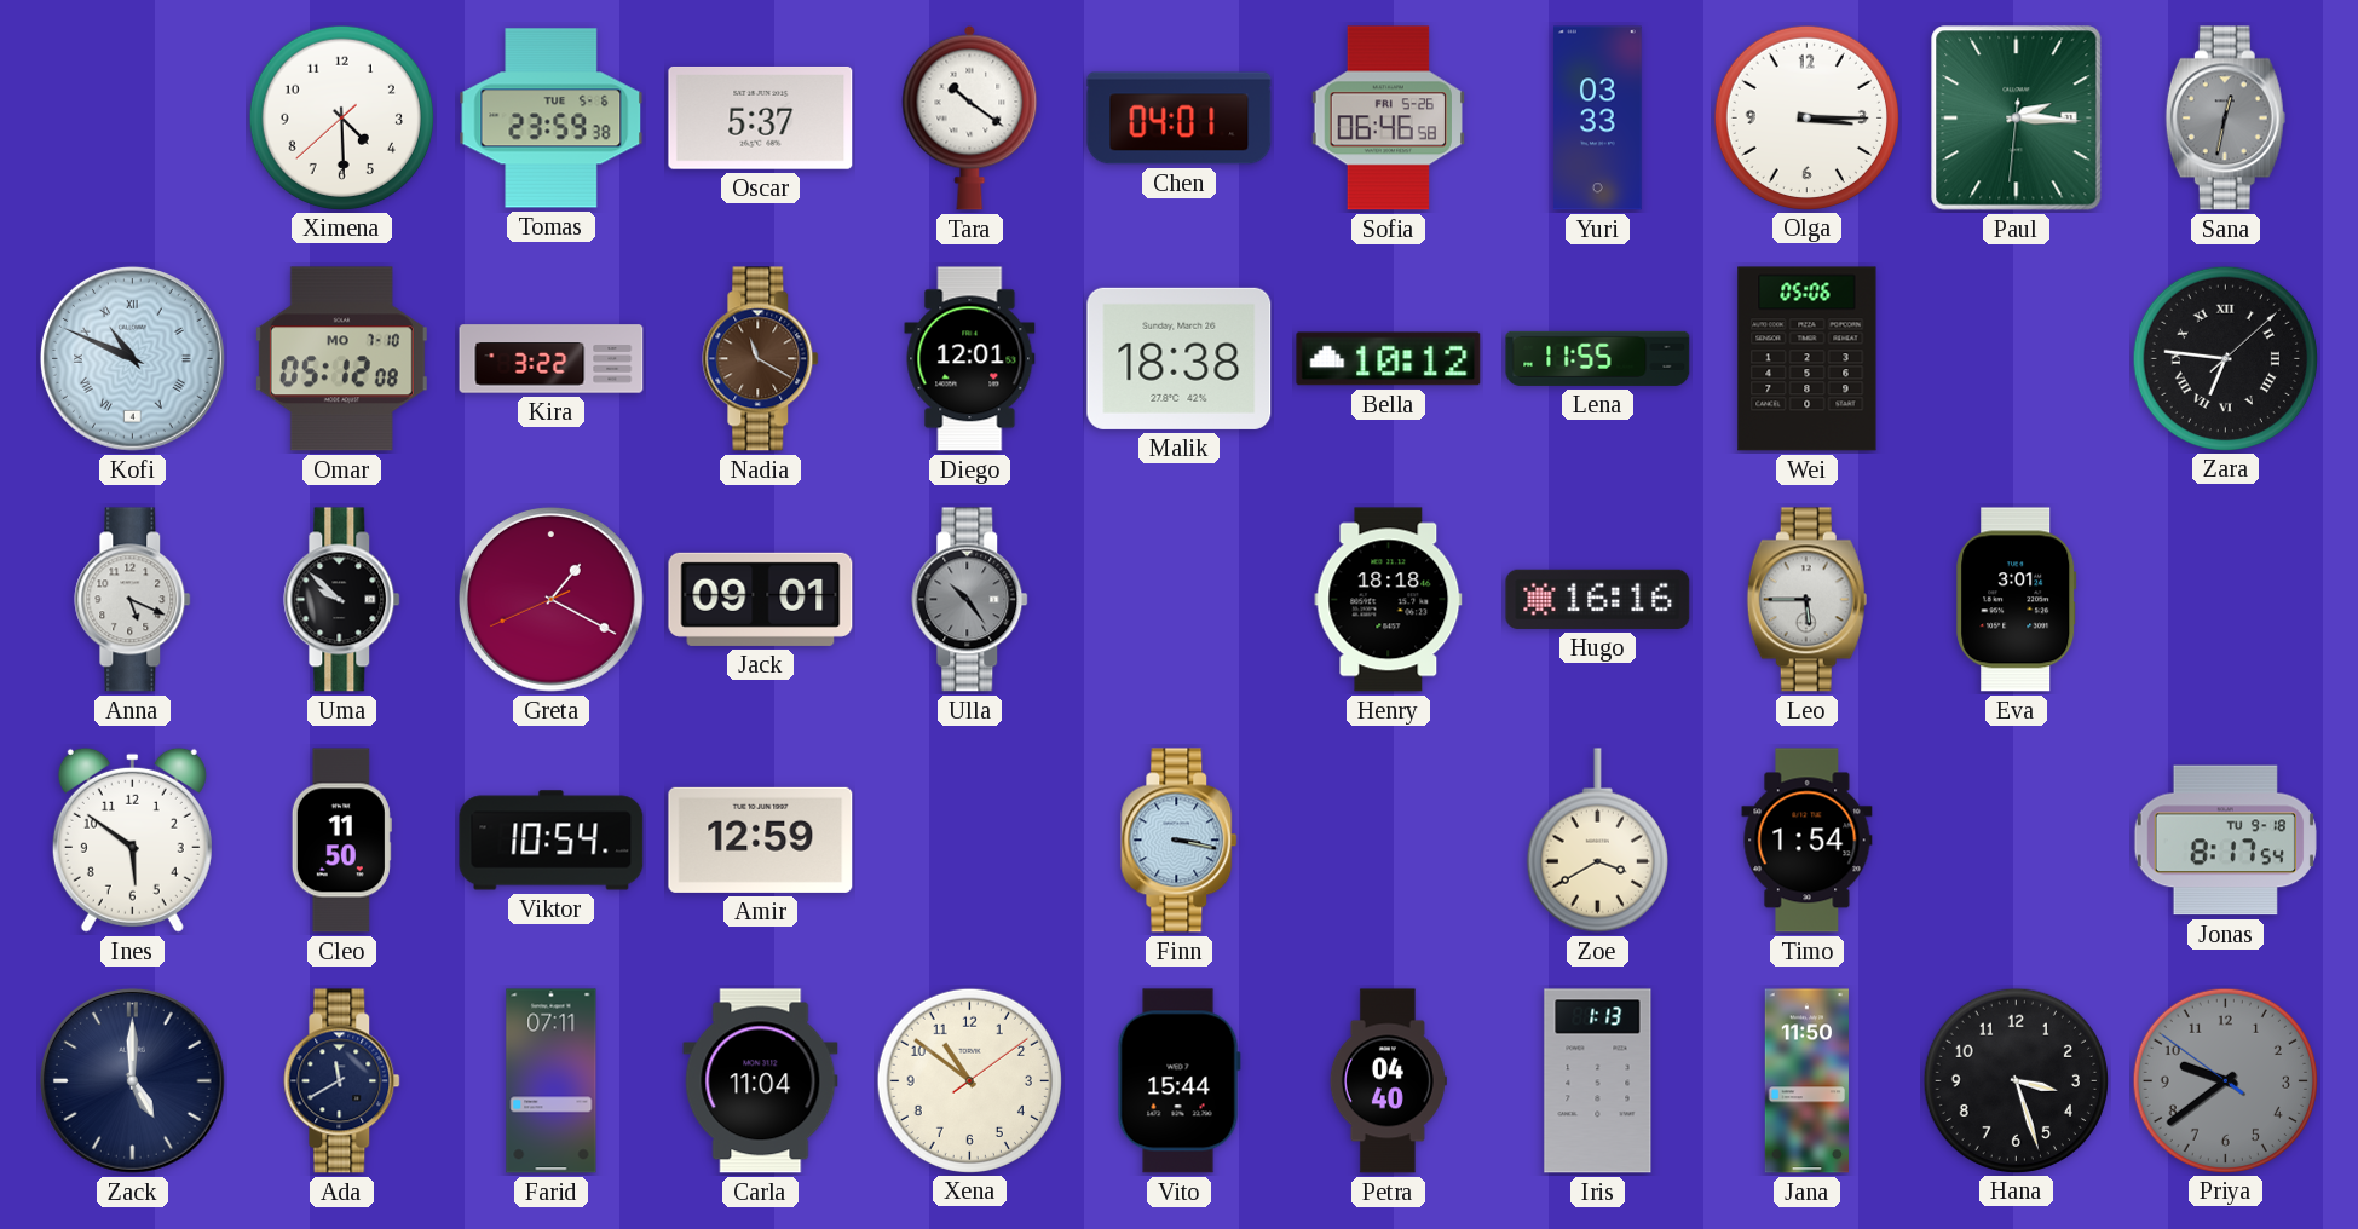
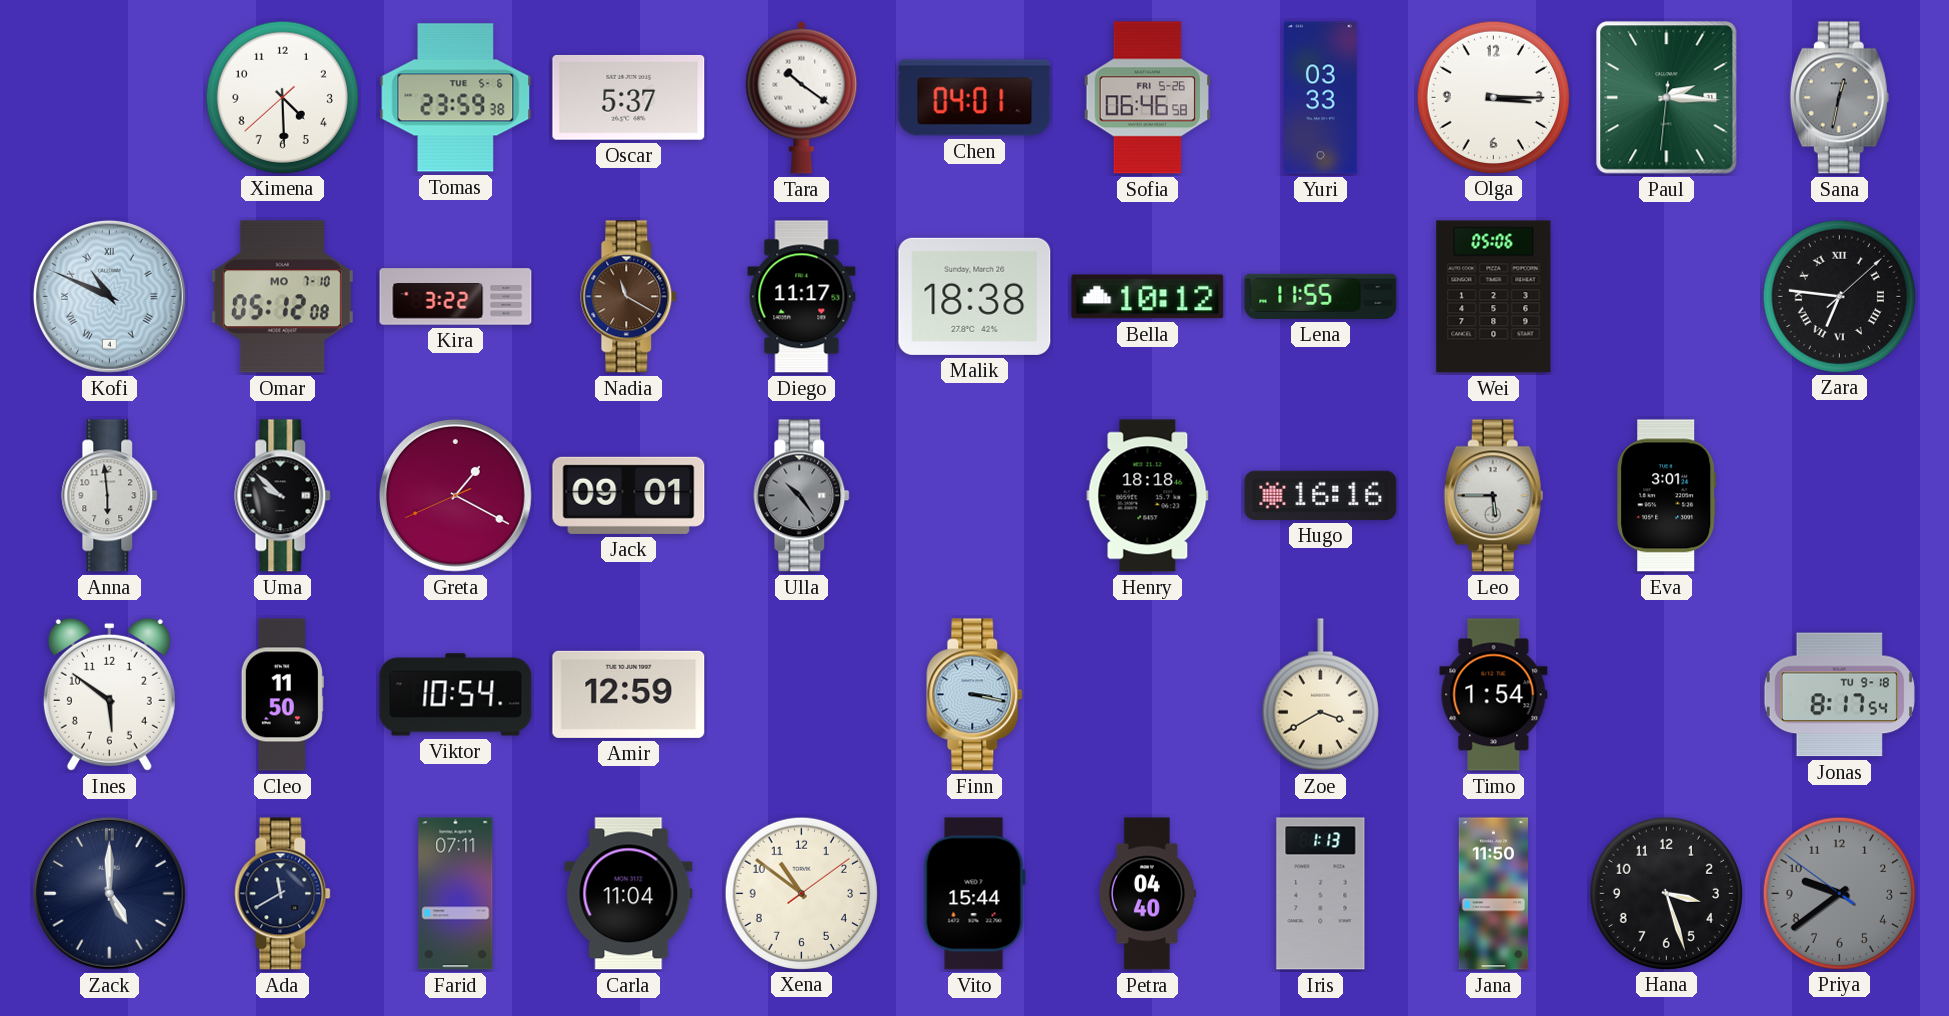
Diego: 12:01 -> 11:17 (802, 297)
Anna: 5:19 -> 5:59 (110, 496)
